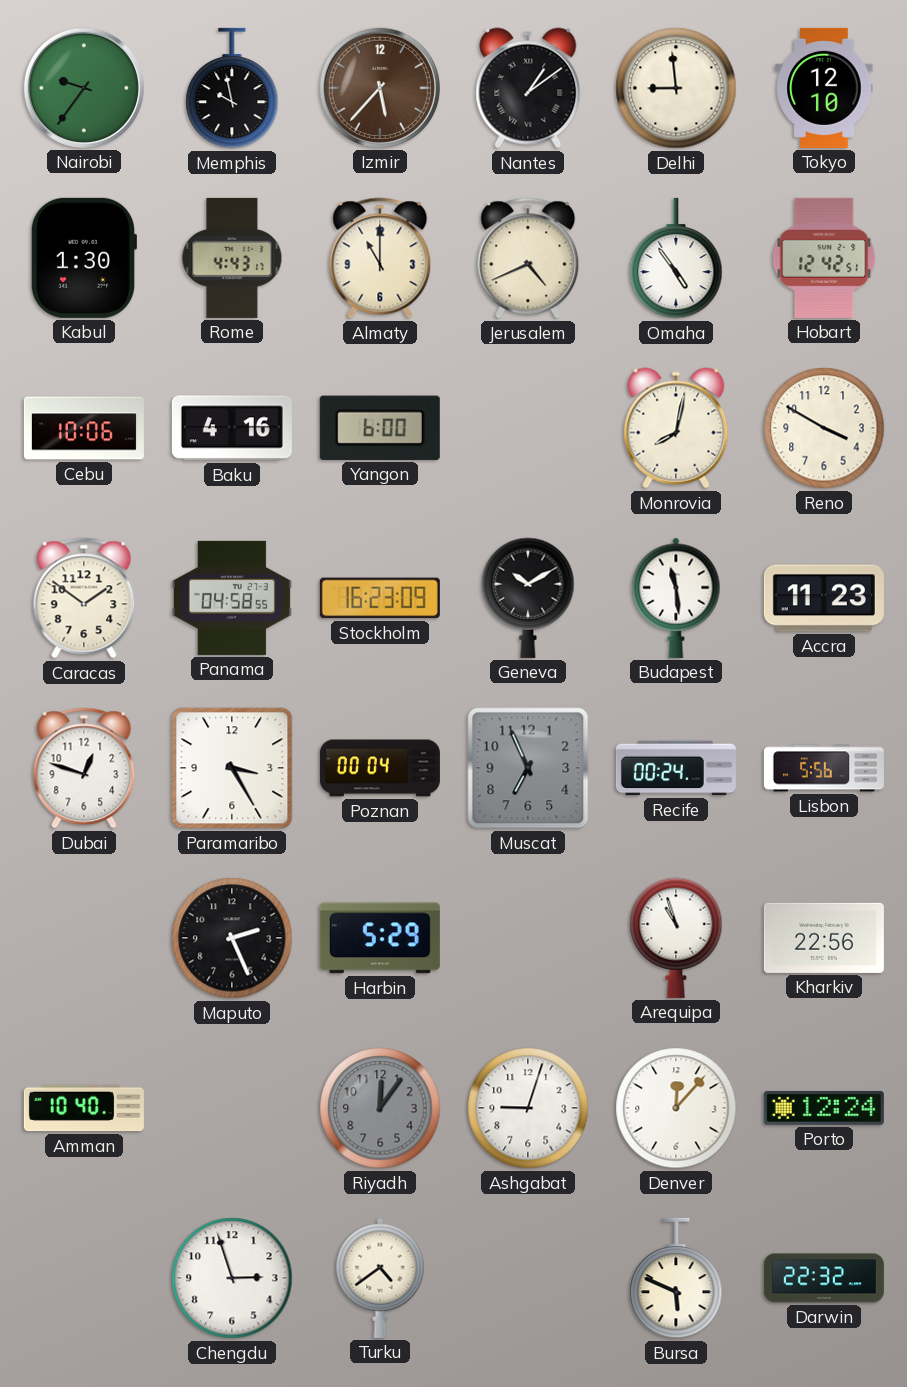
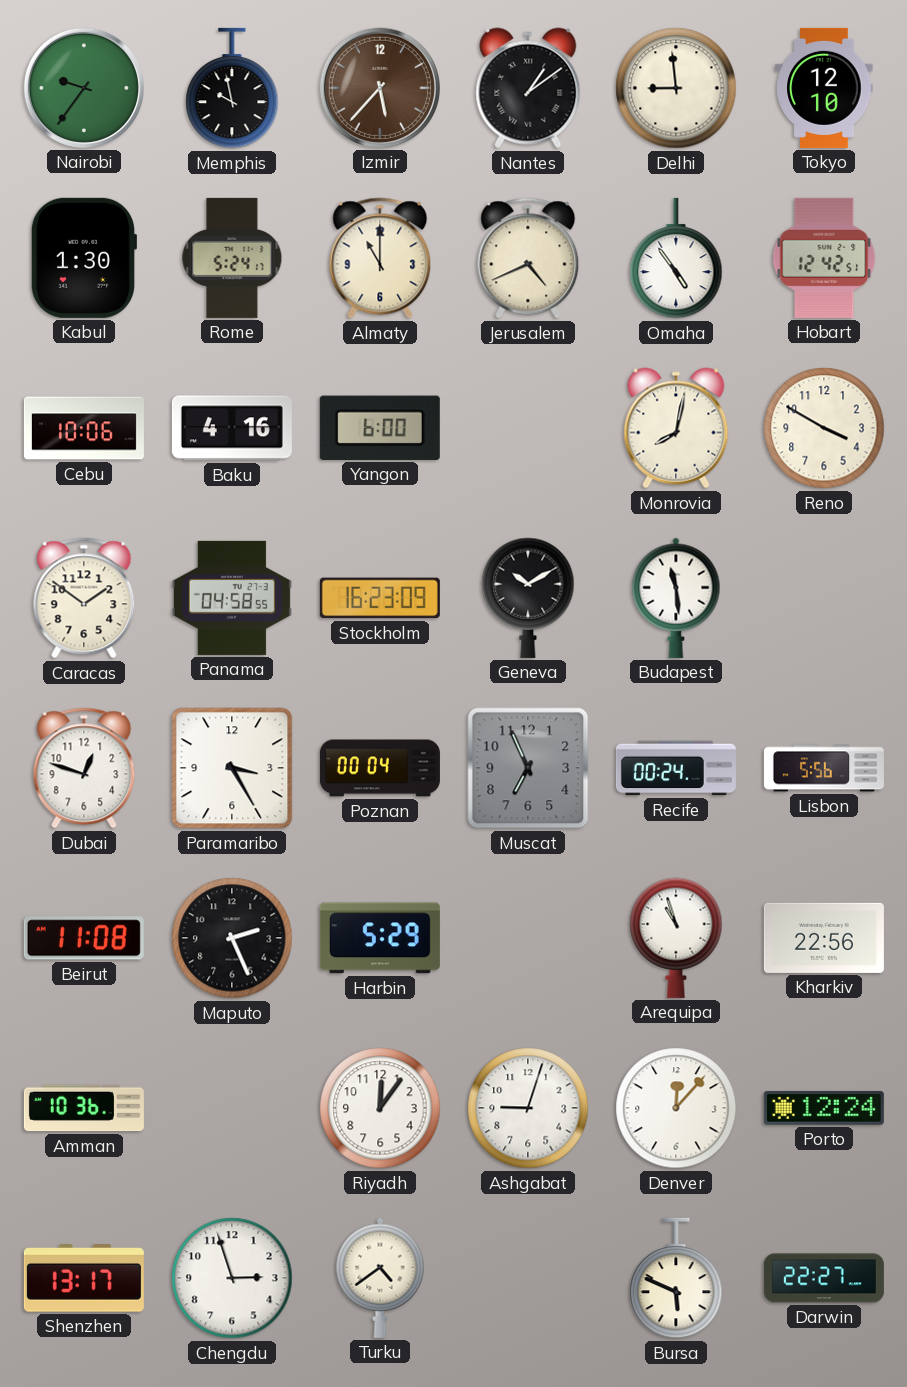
Rome: 4:43 -> 5:24 (232, 258)
Accra: 11:23 -> none (824, 598)
Beirut: none -> 11:08 (84, 938)
Amman: 10:40 -> 10:36 (84, 1108)
Riyadh dial: grey -> white (380, 1108)
Shenzhen: none -> 13:17 (84, 1278)
Darwin: 22:32 -> 22:27 (824, 1278)
